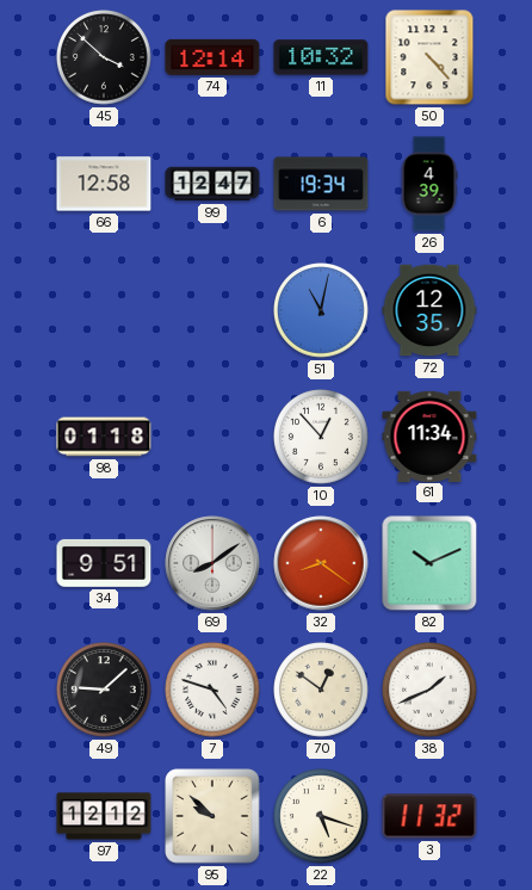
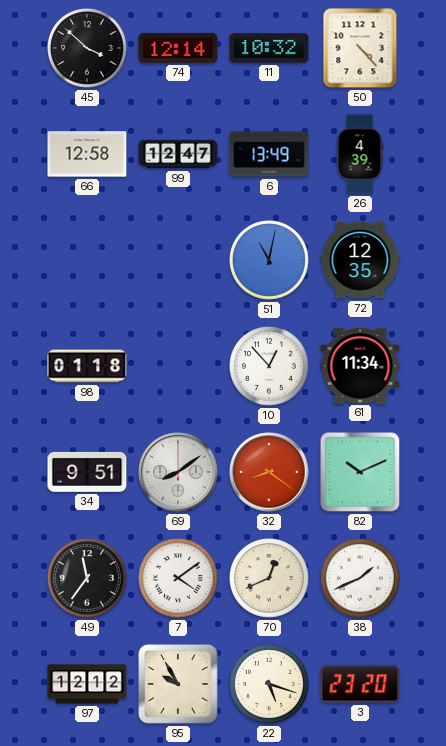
6: 19:34 -> 13:49 (269, 154)
49: 9:08 -> 11:36 (88, 579)
7: 4:48 -> 4:09 (179, 579)
70: 12:51 -> 12:41 (270, 579)
95: 9:52 -> 9:55 (178, 684)
3: 11:32 -> 23:20 (360, 684)
